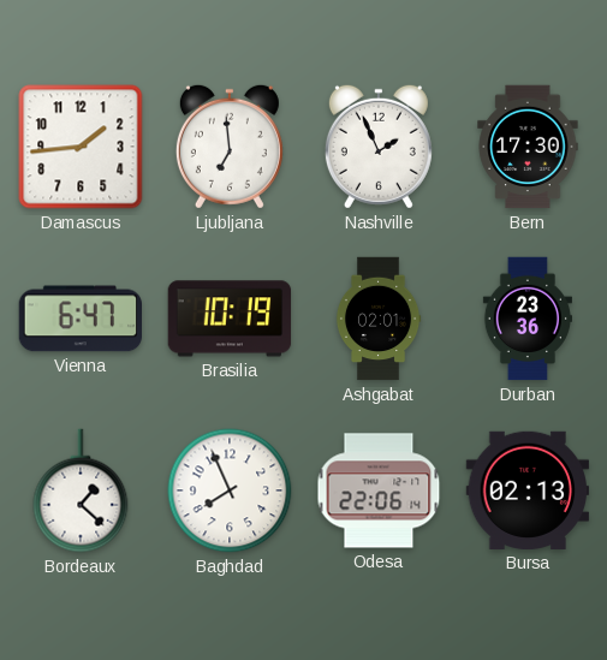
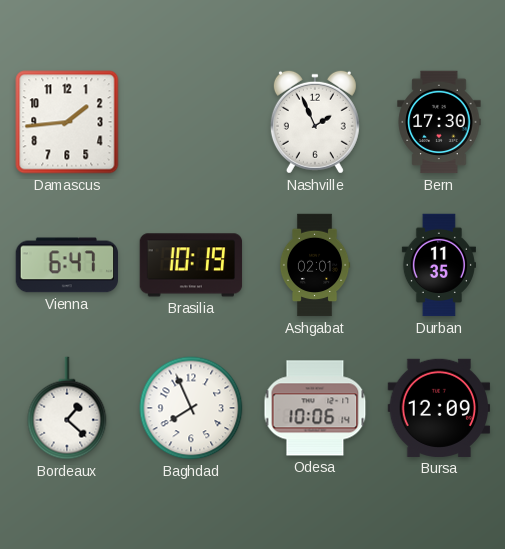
Ljubljana: 6:59 -> none (230, 147)
Durban: 23:36 -> 11:35 (439, 265)
Odesa: 22:06 -> 10:06 (315, 408)
Bursa: 02:13 -> 12:09 (439, 408)
